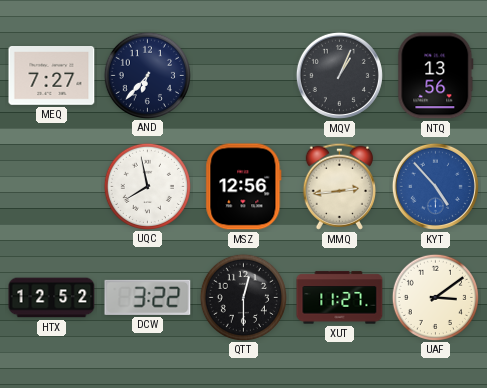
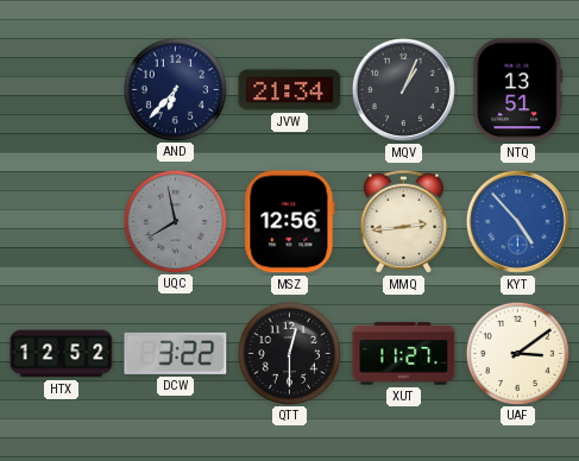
MEQ: 7:27 -> none (52, 76)
JVW: none -> 21:34 (290, 90)
NTQ: 13:56 -> 13:51 (518, 90)
UQC dial: white -> grey (175, 221)
